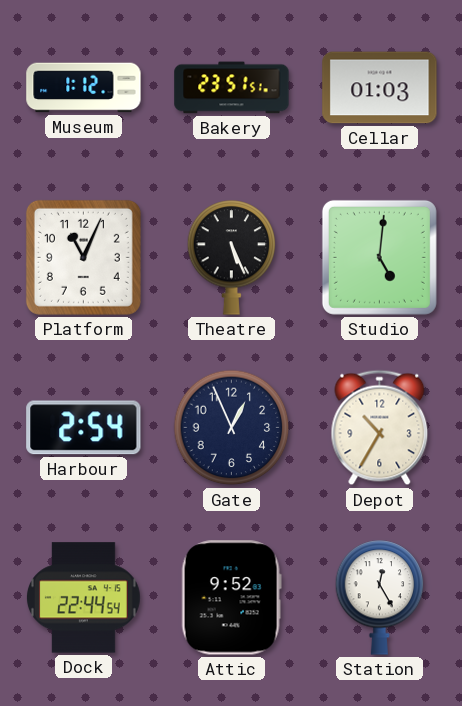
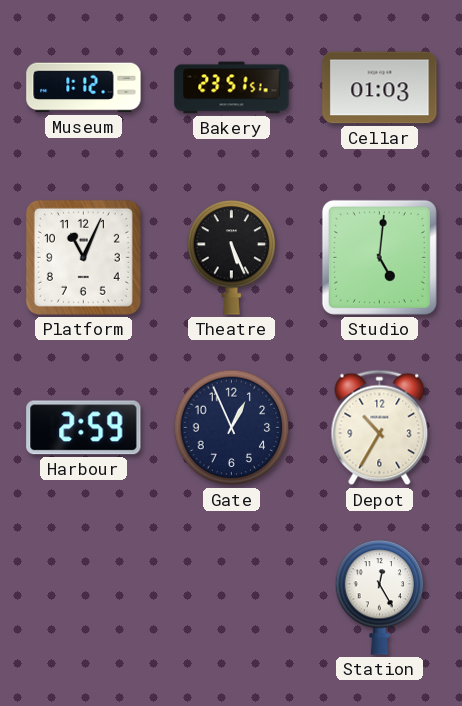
Harbour: 2:54 -> 2:59 (84, 428)
Dock: 22:44 -> none (84, 598)
Attic: 9:52 -> none (231, 598)
